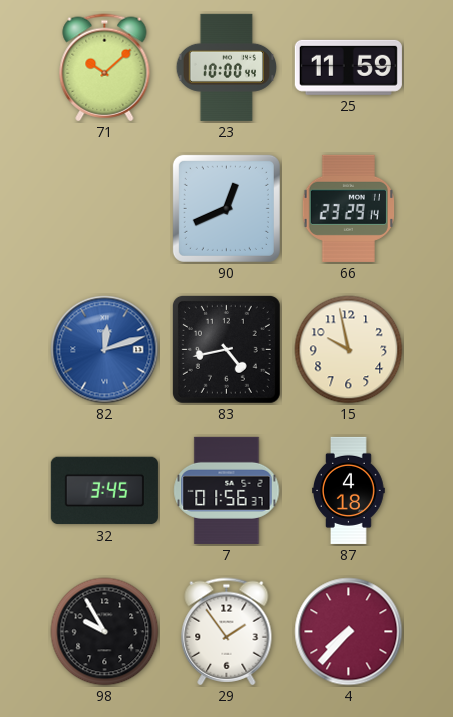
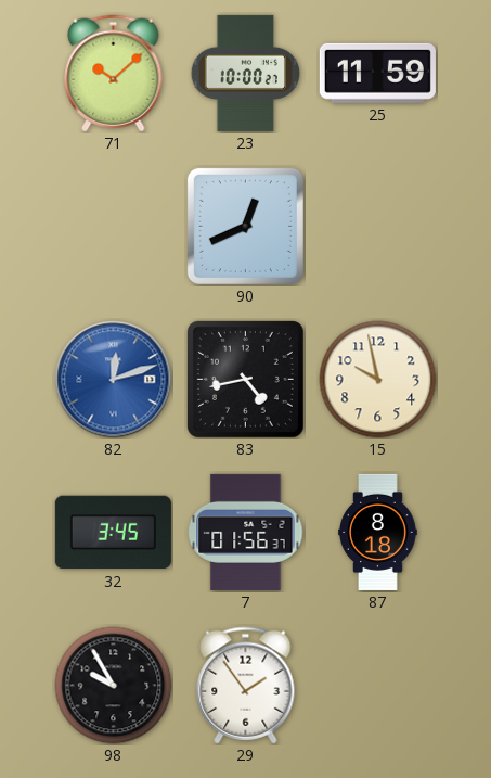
23: 10:00:44 -> 10:00:27 (245, 73)
66: 23:29 -> none (348, 208)
87: 4:18 -> 8:18 (378, 532)
4: 7:37 -> none (349, 632)
